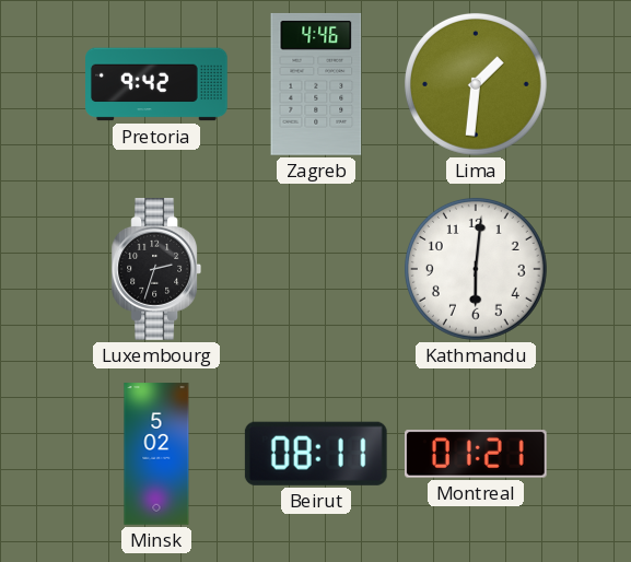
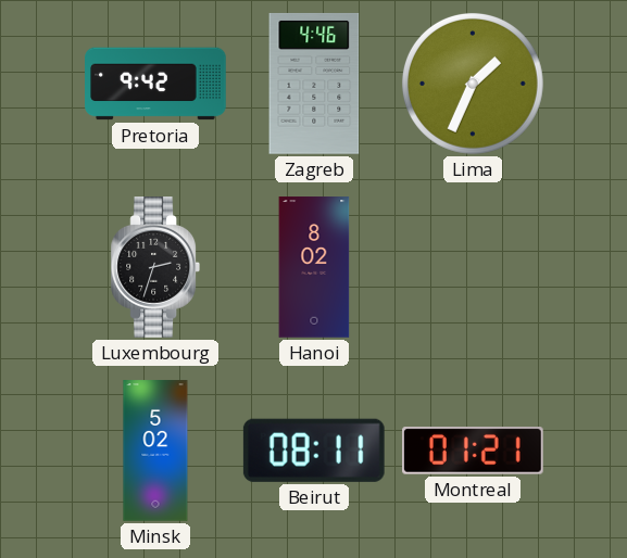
Lima: 1:31 -> 1:34 (473, 84)
Hanoi: none -> 8:02 (314, 267)
Kathmandu: 6:01 -> none (476, 269)
